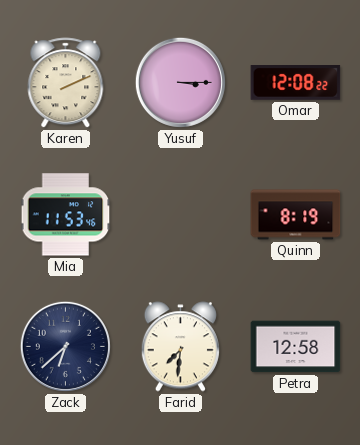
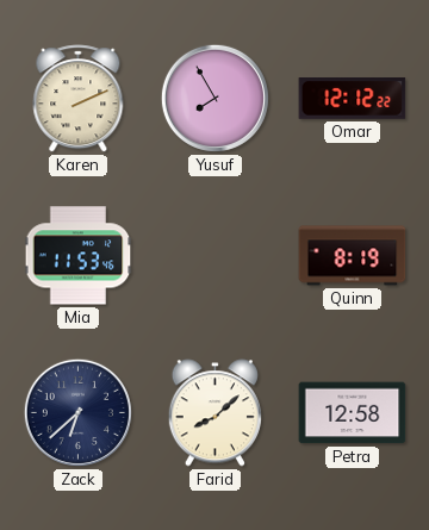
Yusuf: 3:15 -> 7:55 (214, 98)
Omar: 12:08 -> 12:12 (353, 99)
Farid: 7:31 -> 8:08 (214, 413)
